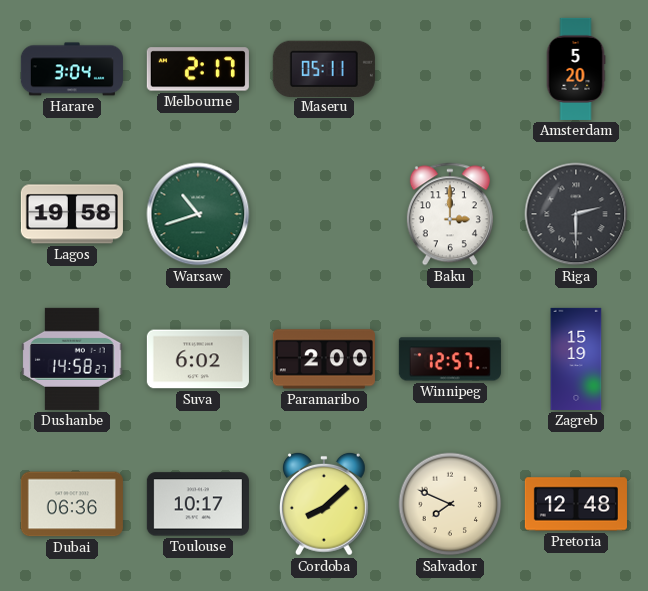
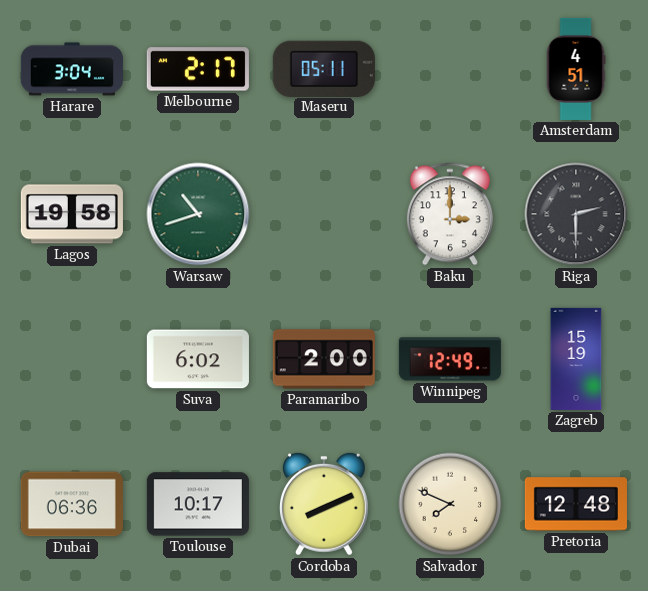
Amsterdam: 5:20 -> 4:51 (576, 69)
Dushanbe: 14:58 -> none (72, 359)
Winnipeg: 12:57 -> 12:49 (450, 359)
Cordoba: 8:08 -> 8:11 (324, 504)
